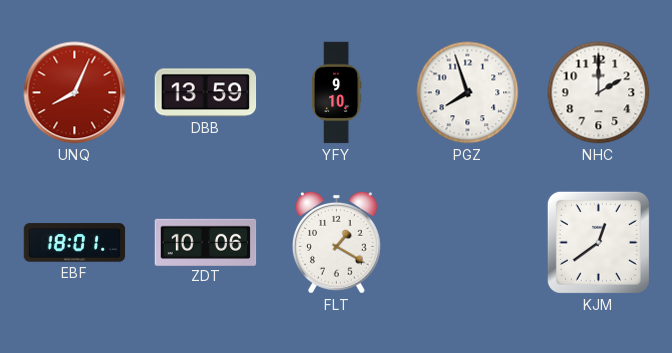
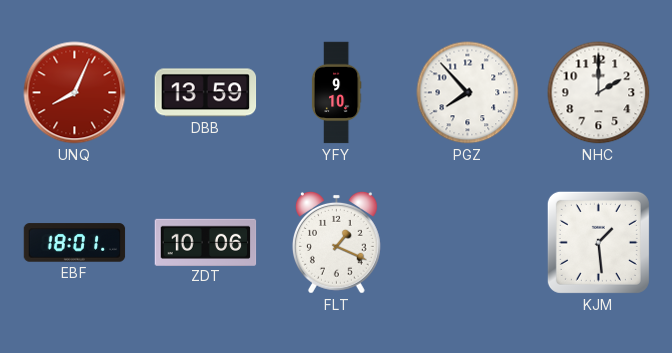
PGZ: 7:57 -> 7:53 (468, 93)
FLT: 1:20 -> 1:19 (336, 242)
KJM: 12:39 -> 1:29 (598, 242)
